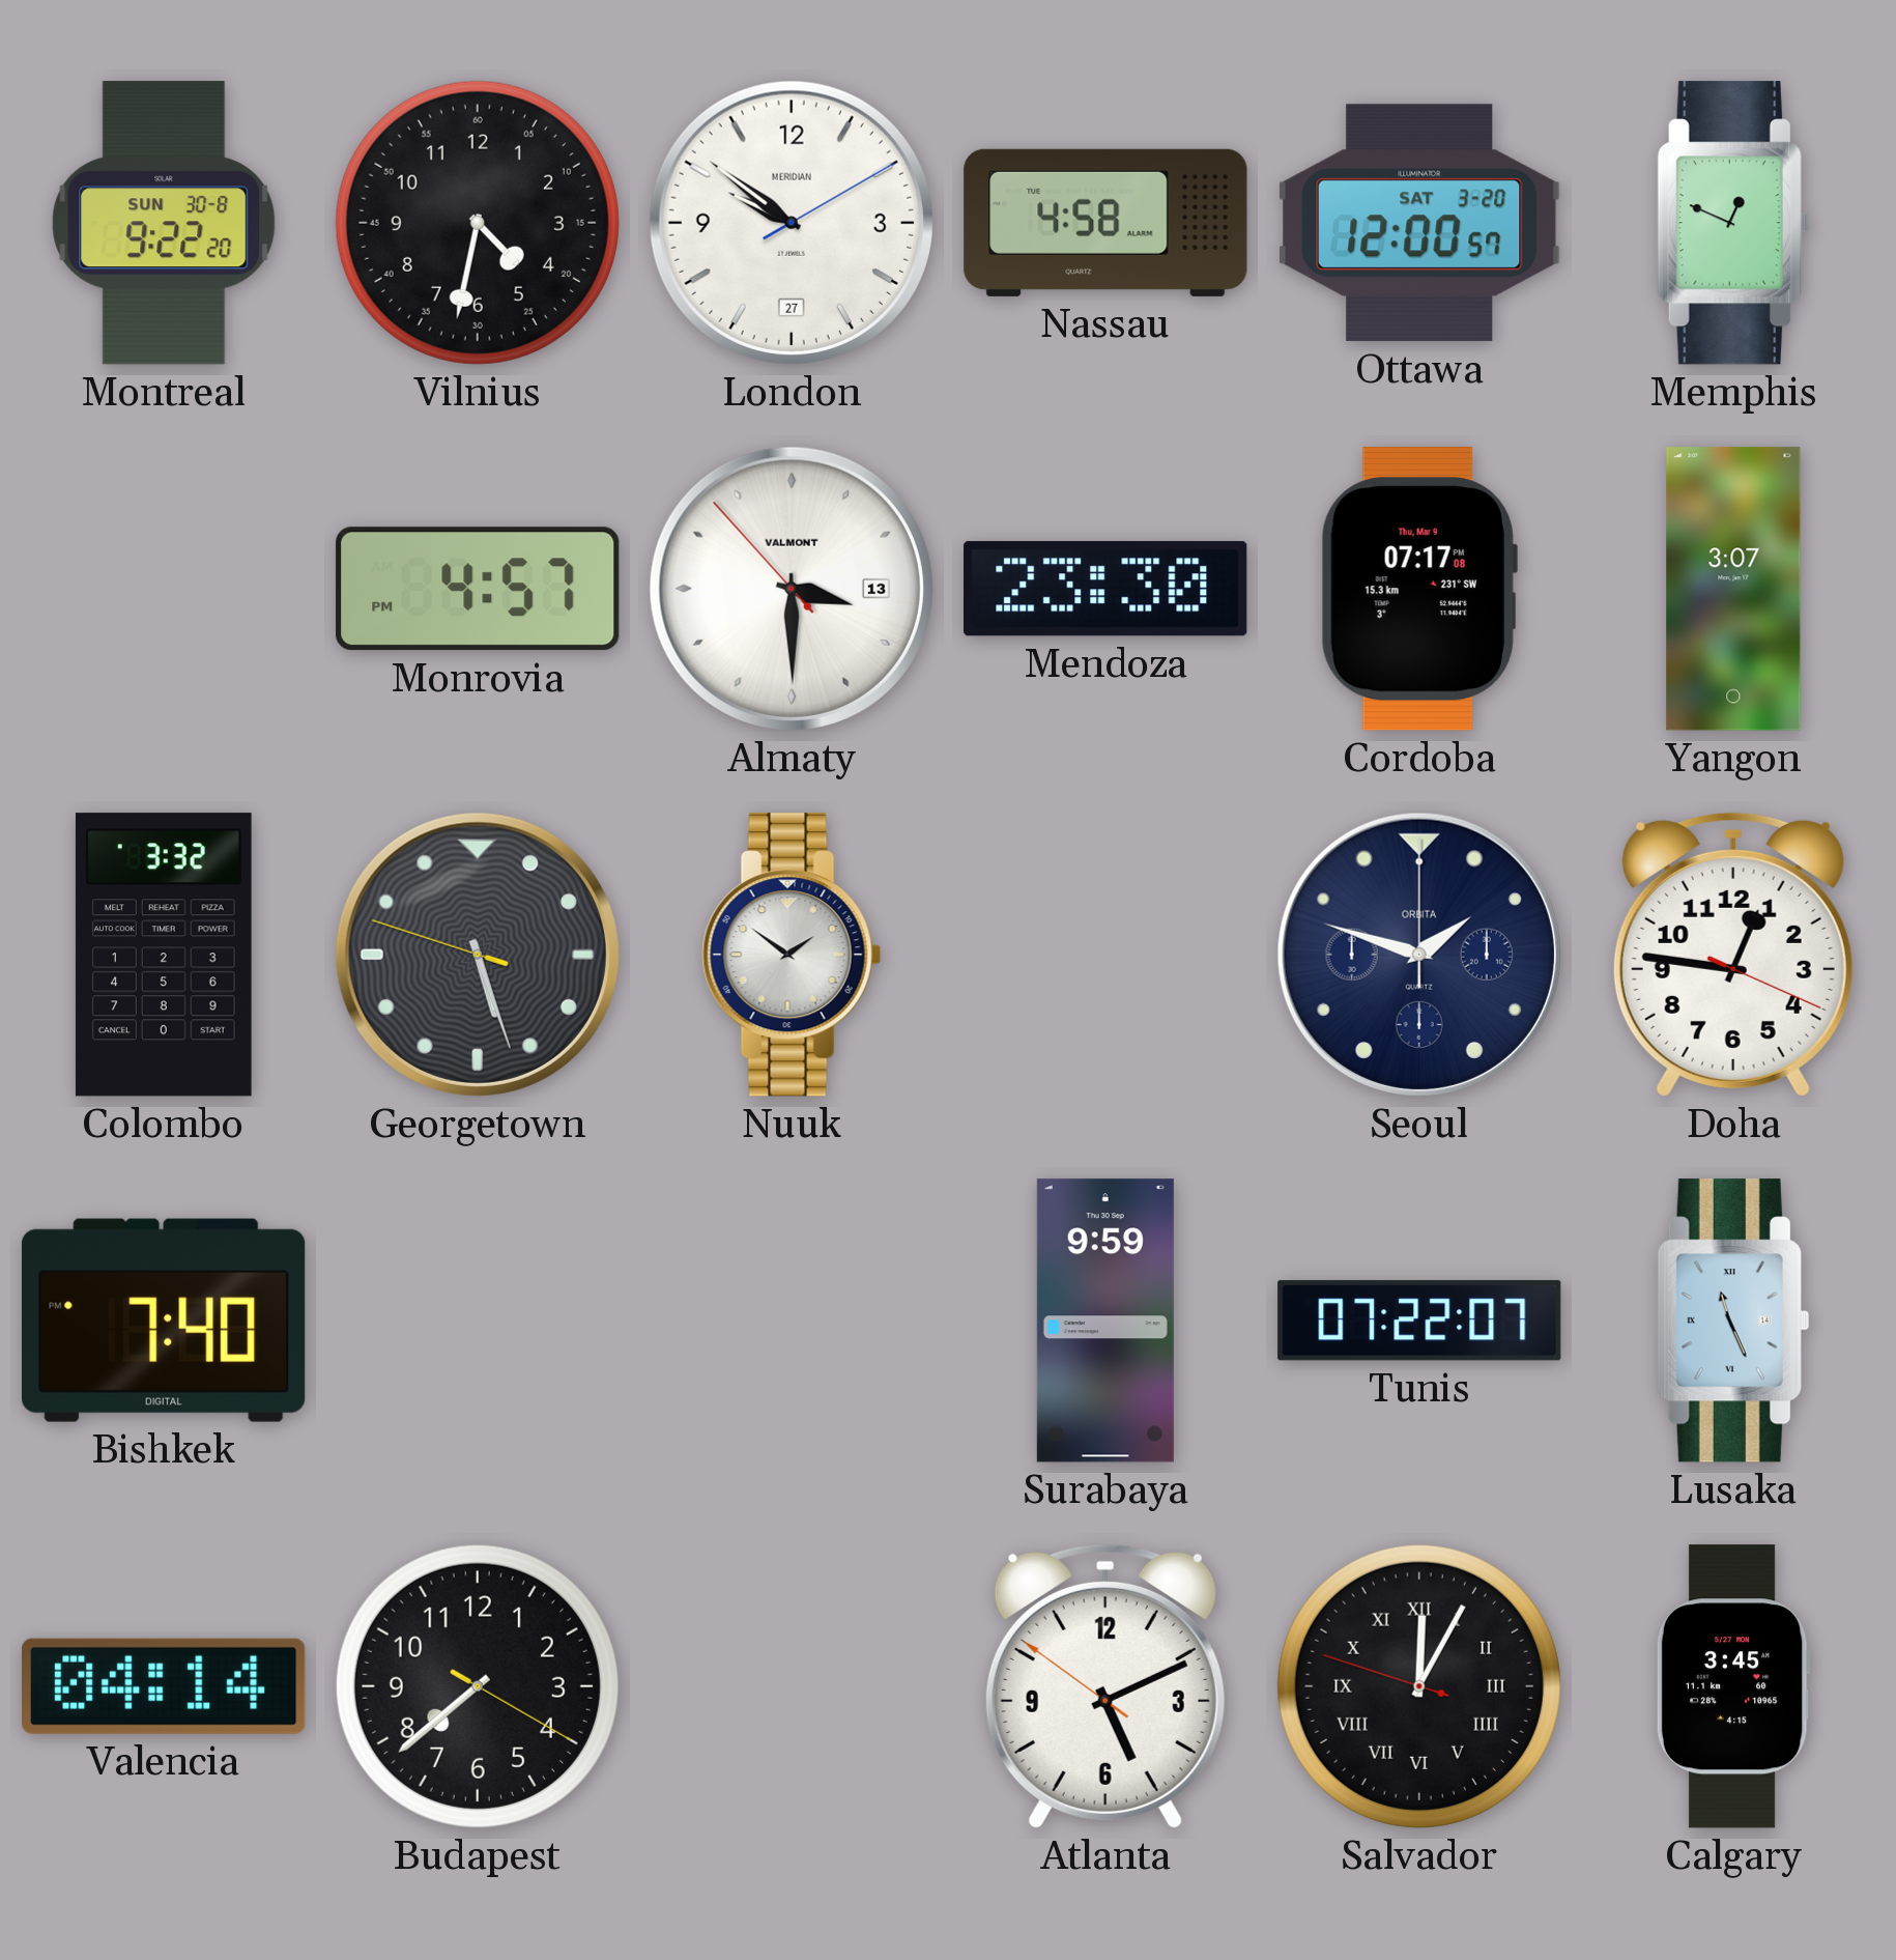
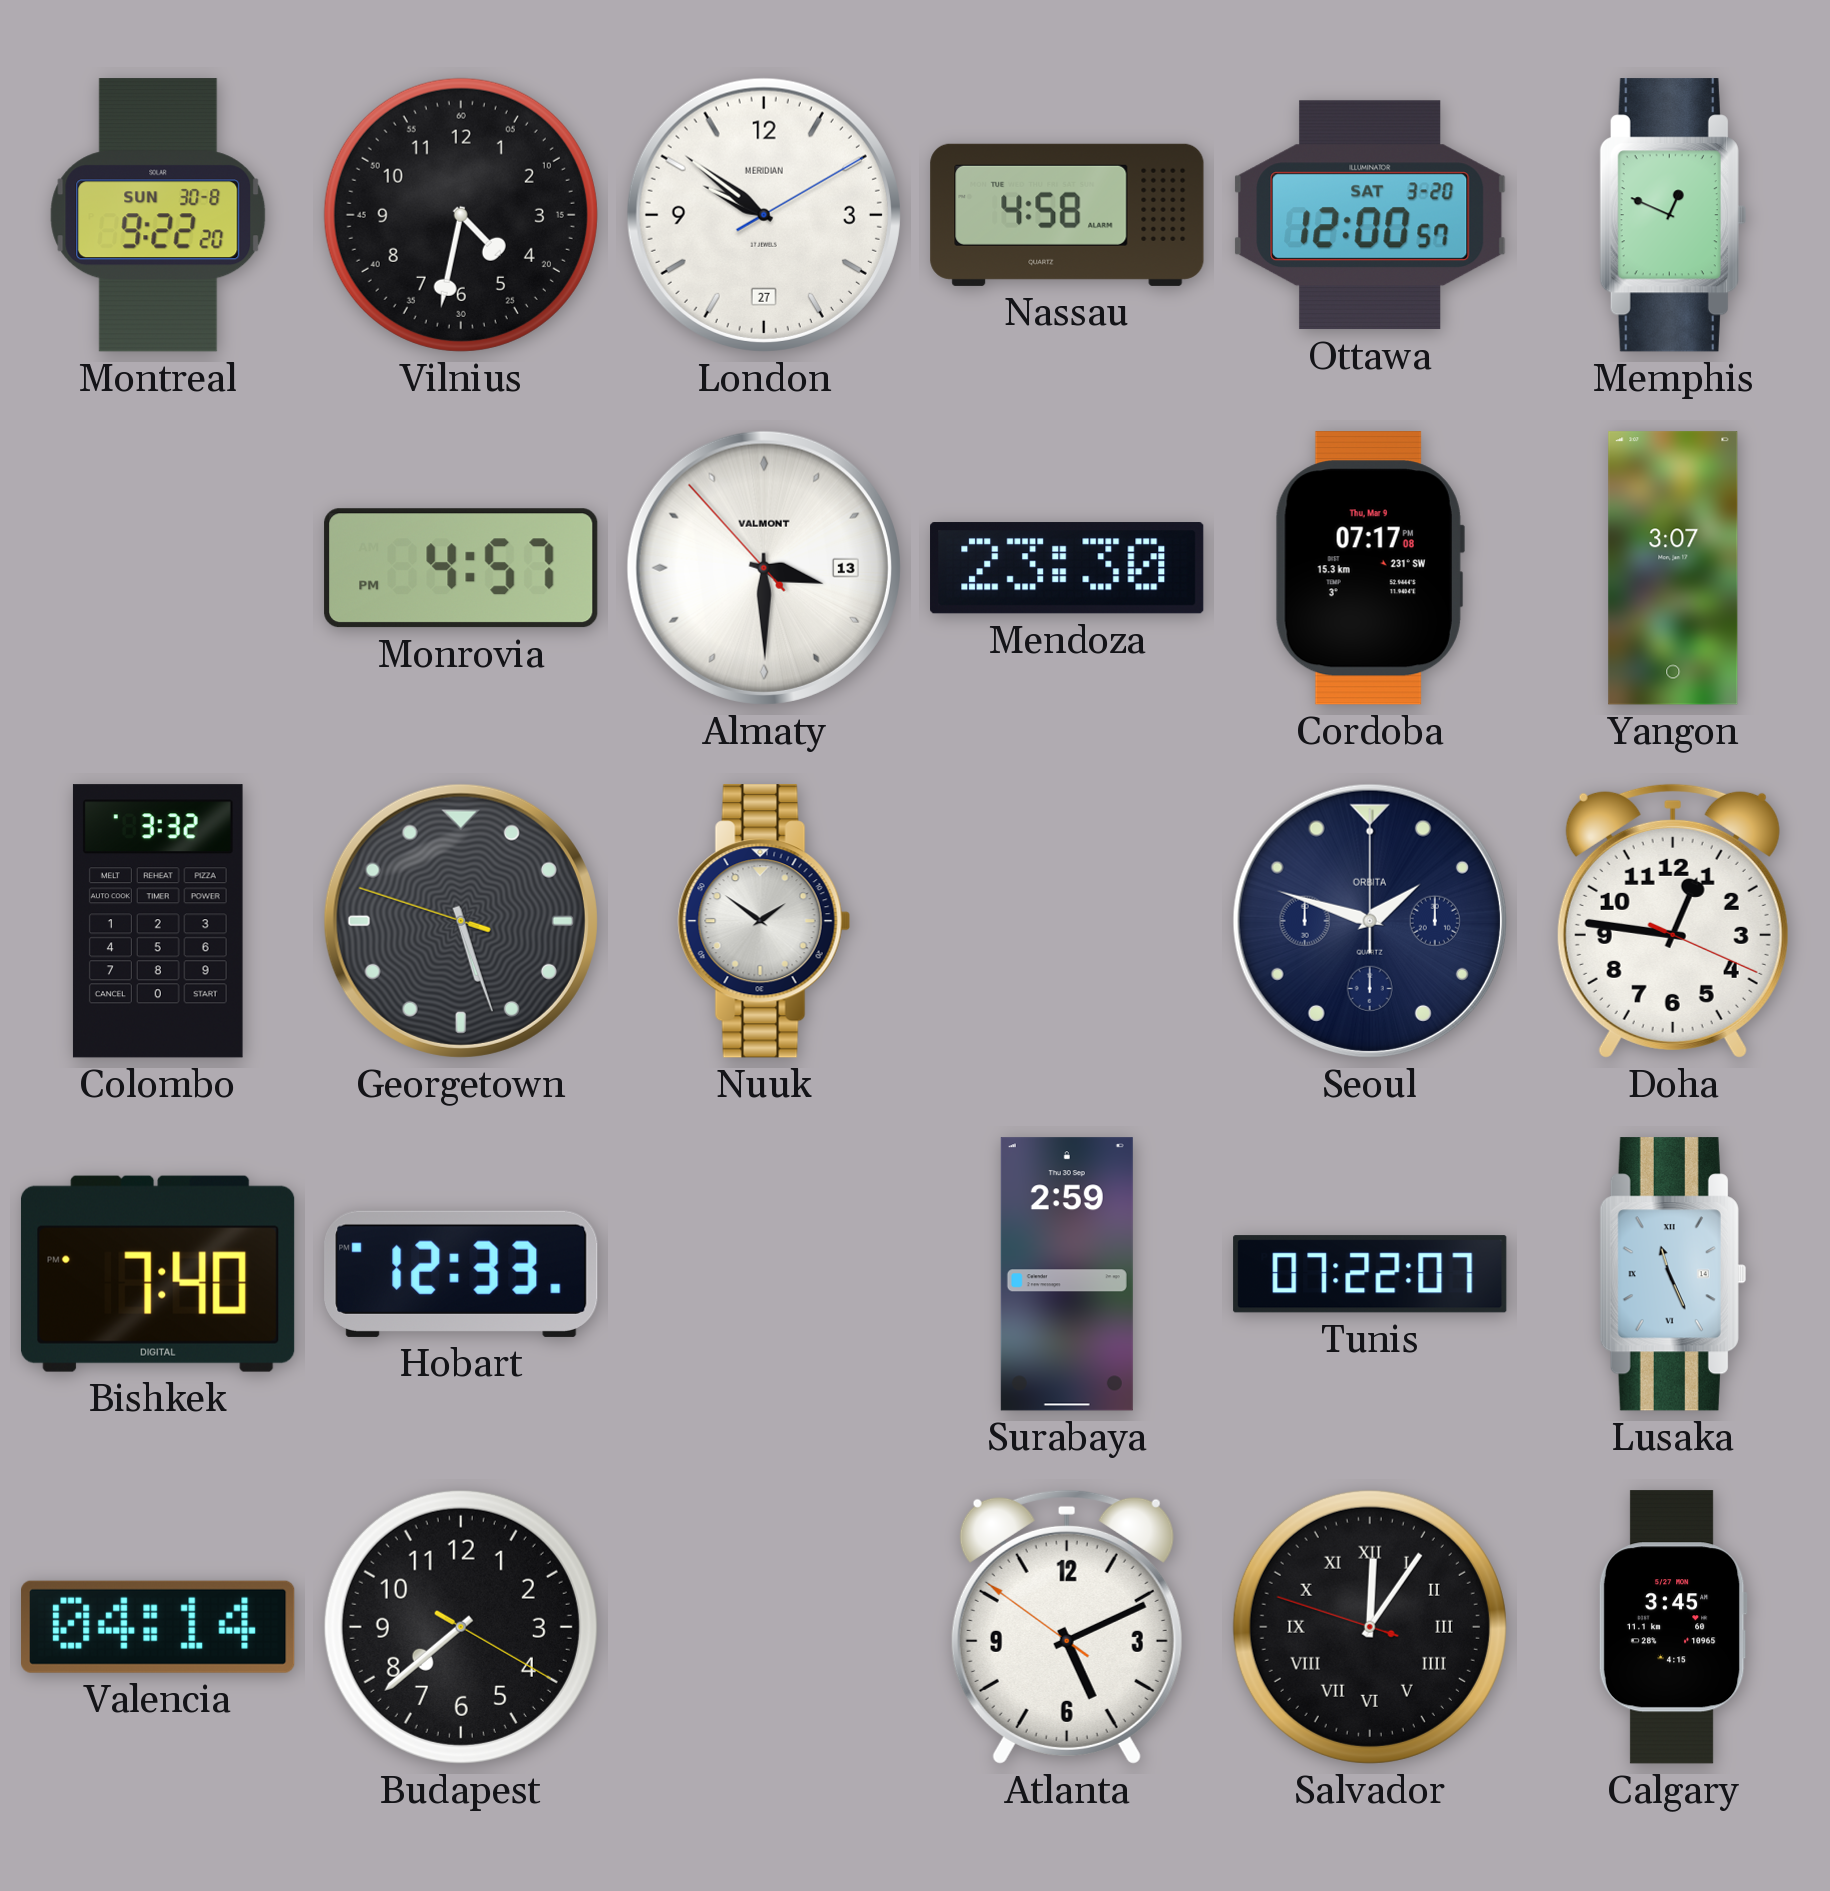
Hobart: none -> 12:33 (461, 1274)
Surabaya: 9:59 -> 2:59 (1067, 1274)
Salvador: 12:04 -> 12:05 (1370, 1627)
